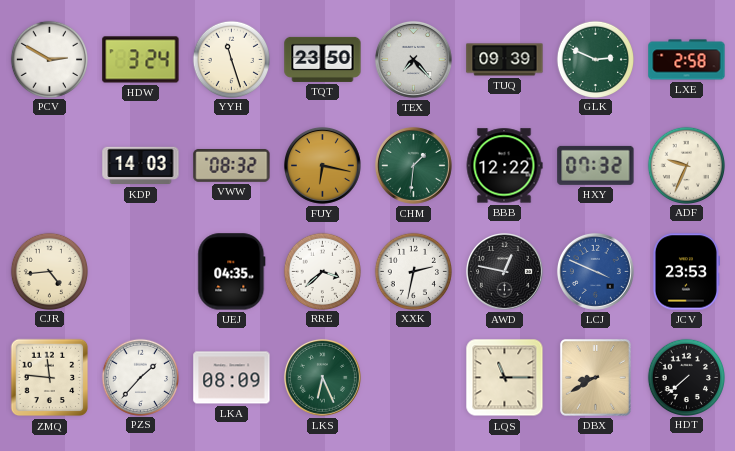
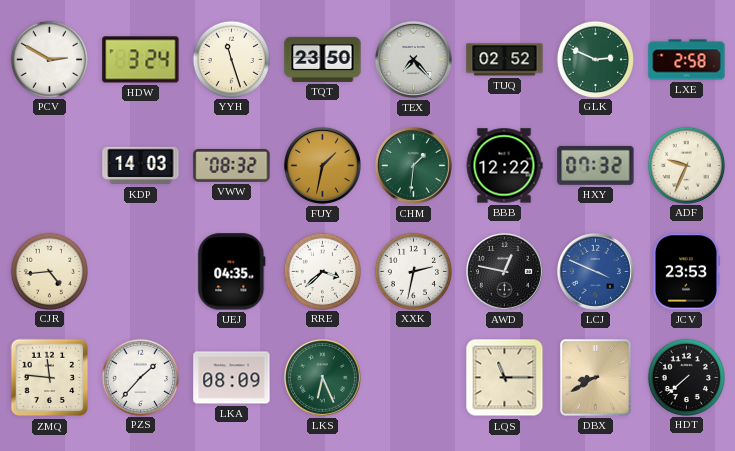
TUQ: 09:39 -> 02:52 (505, 60)
FUY: 6:17 -> 1:32 (322, 165)
